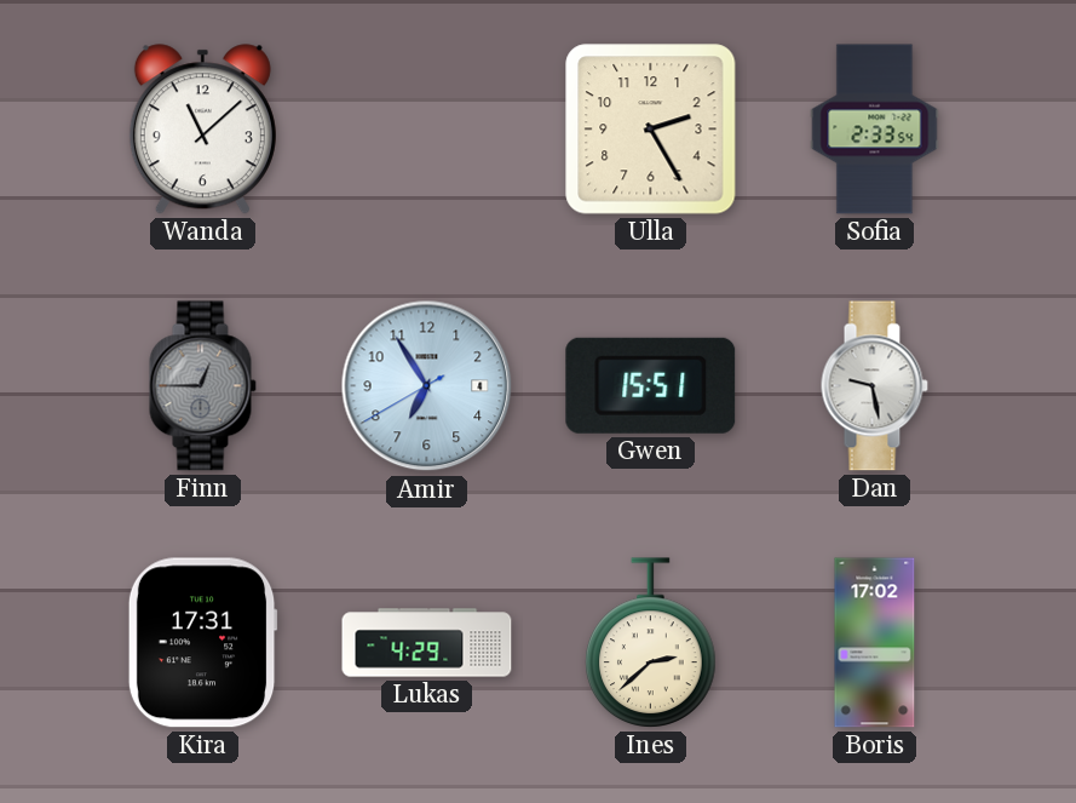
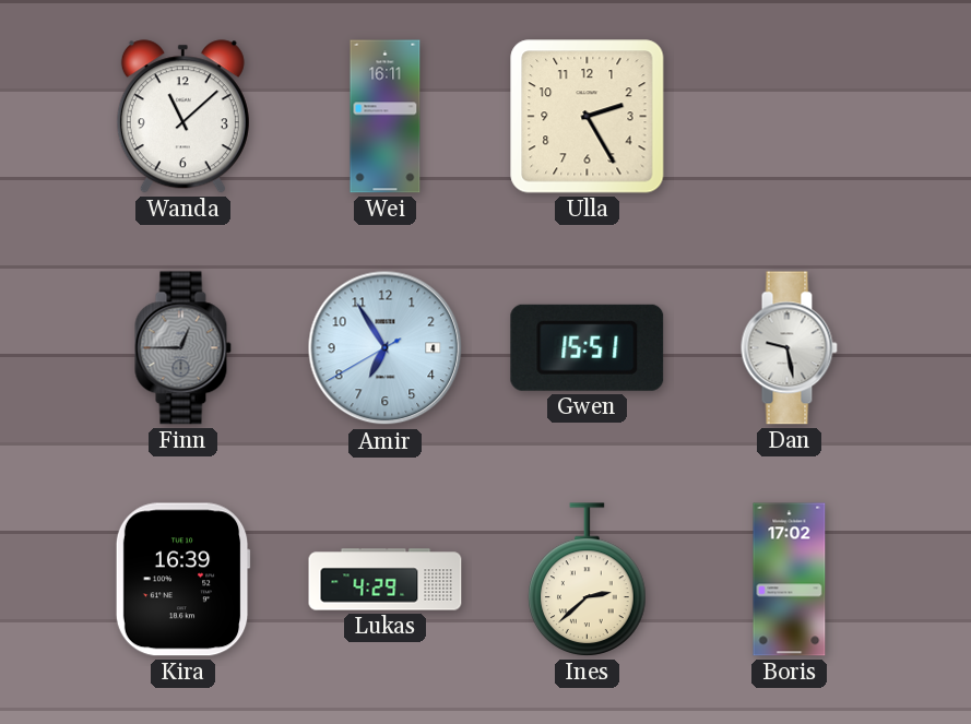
Wei: none -> 16:11 (386, 117)
Sofia: 2:33 -> none (875, 130)
Kira: 17:31 -> 16:39 (182, 580)
